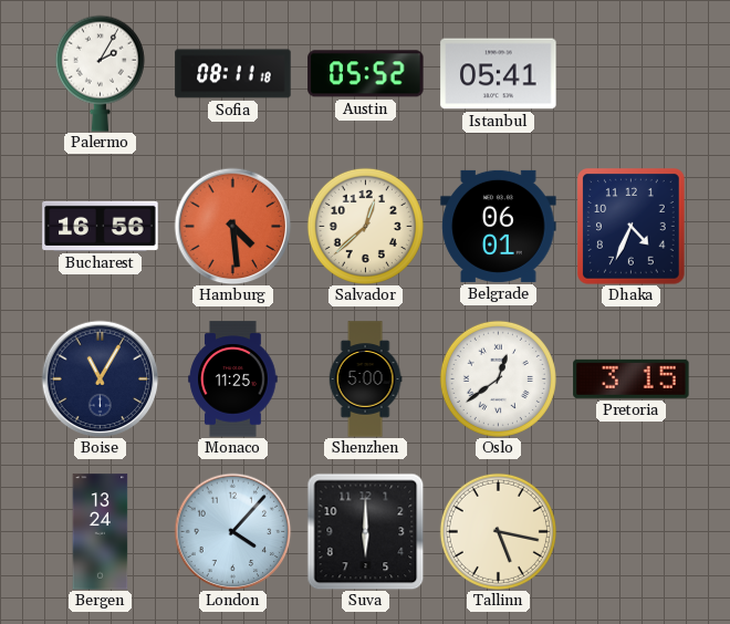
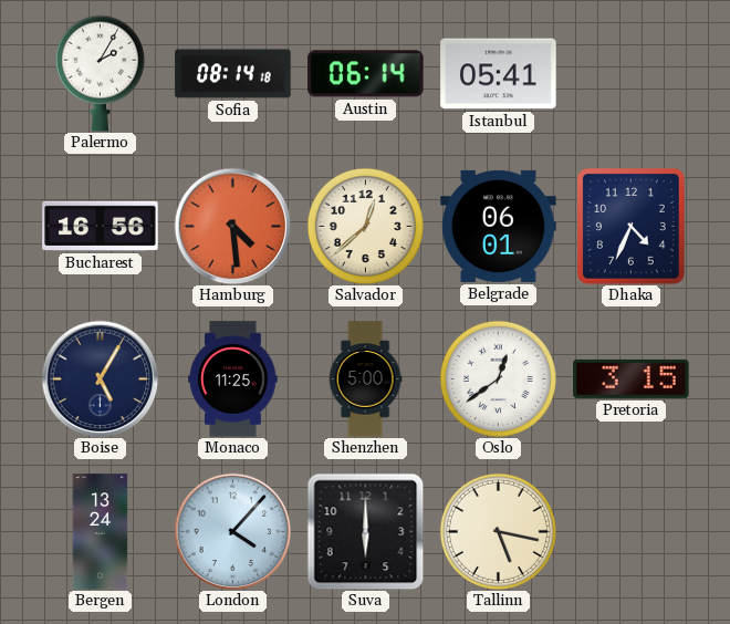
Sofia: 08:11 -> 08:14 (233, 74)
Austin: 05:52 -> 06:14 (366, 74)
Boise: 11:05 -> 5:05 (100, 378)
